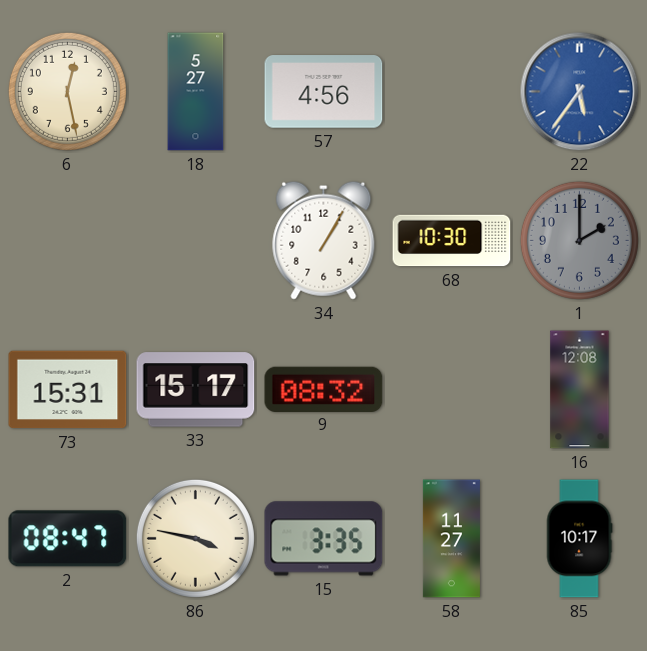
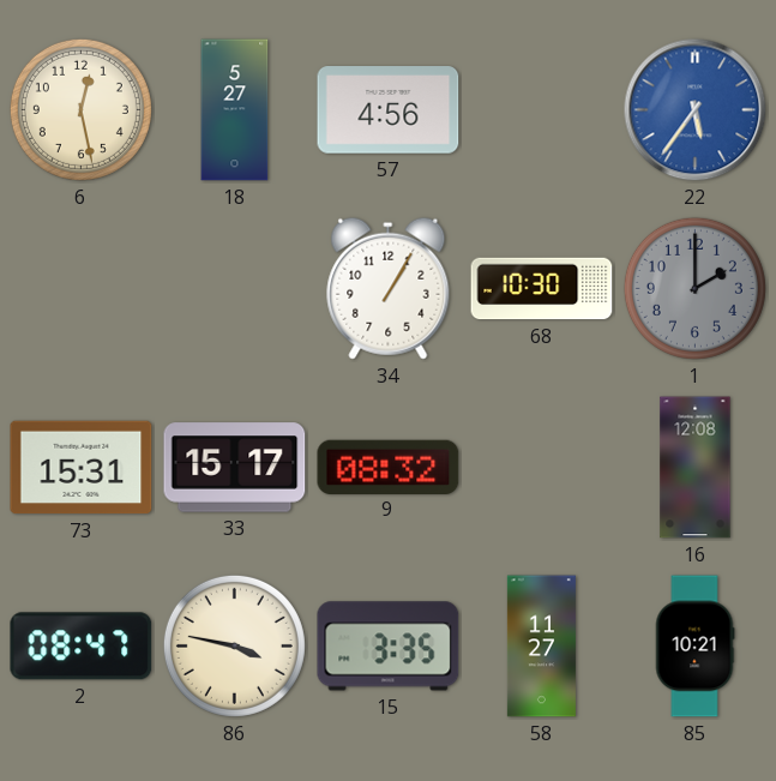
85: 10:17 -> 10:21 (694, 647)
